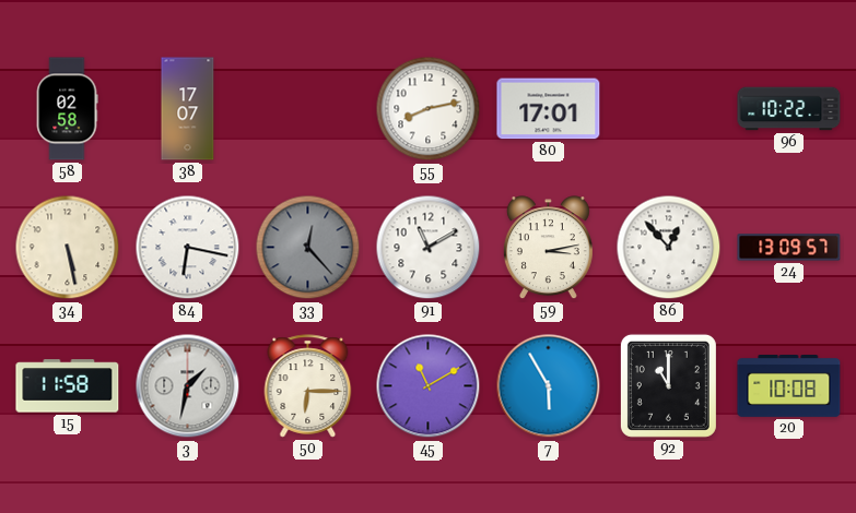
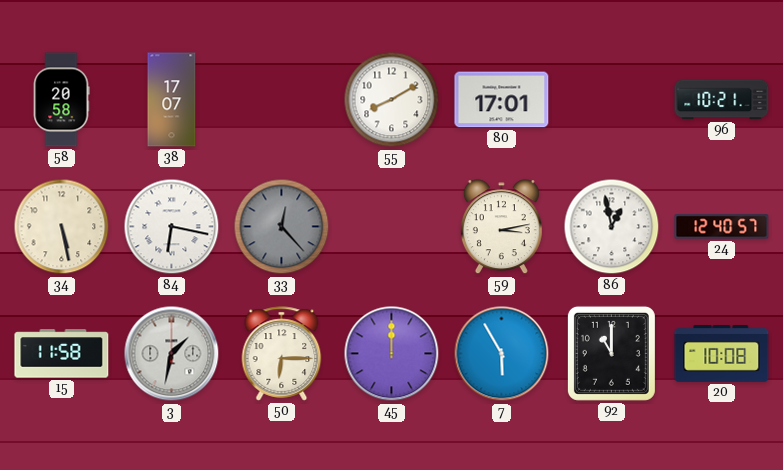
58: 02:58 -> 20:58 (61, 100)
55: 8:13 -> 8:10 (392, 100)
96: 10:22 -> 10:21 (722, 100)
91: 11:10 -> none (429, 248)
86: 12:53 -> 12:58 (612, 227)
24: 13:09 -> 12:40 (722, 227)
45: 11:10 -> 12:00 (392, 354)
